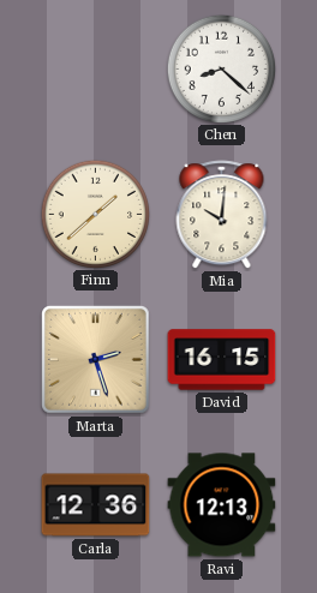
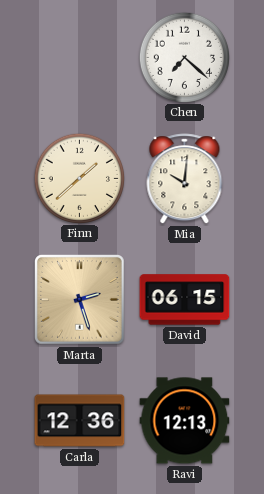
Chen: 8:22 -> 7:22 (184, 57)
David: 16:15 -> 06:15 (185, 300)
